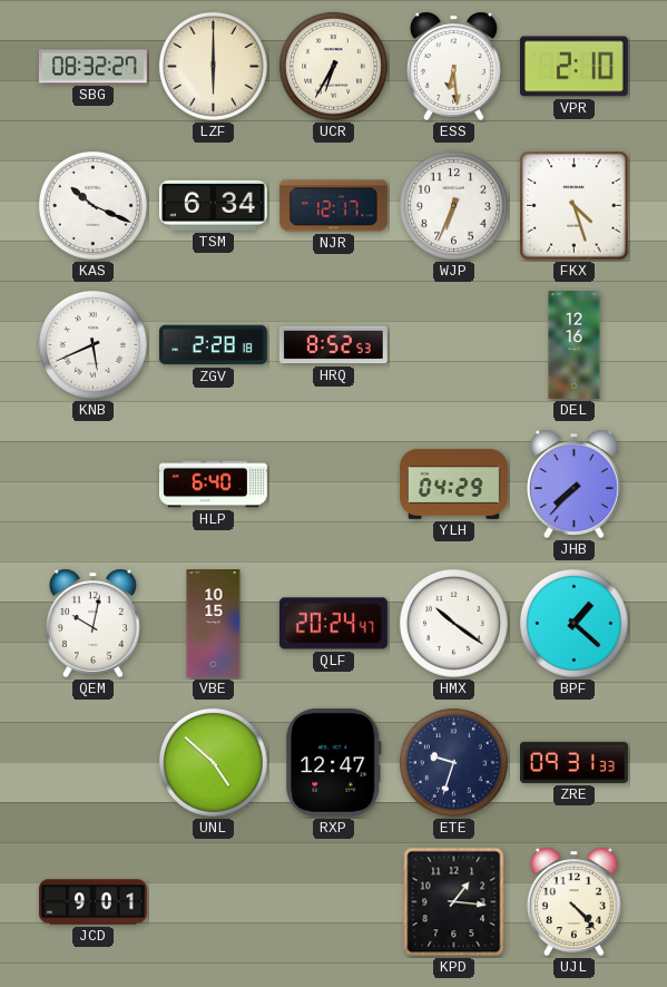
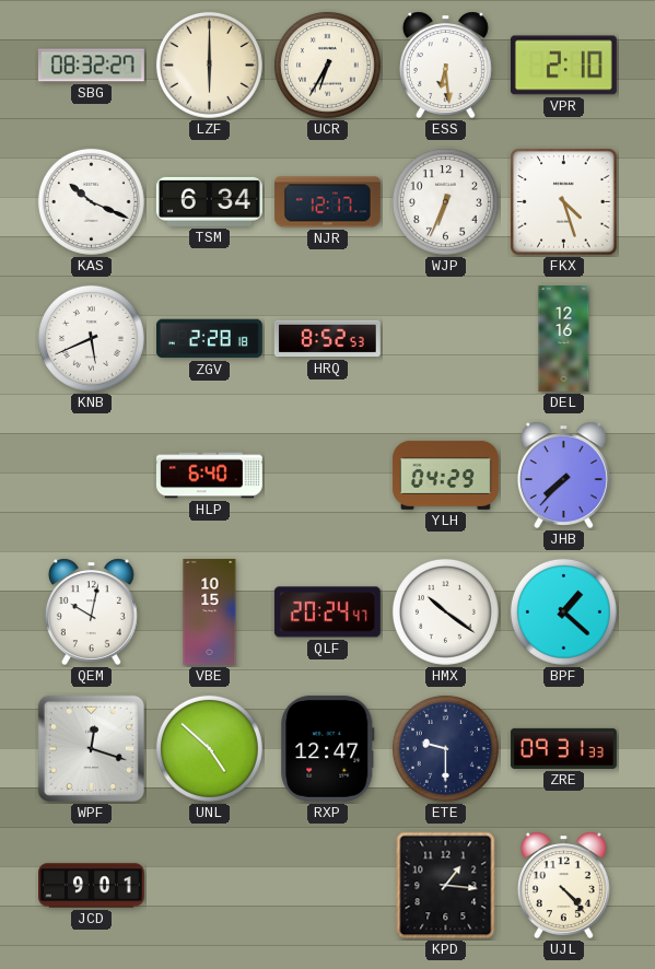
WPF: none -> 12:18 (91, 748)
ETE: 9:33 -> 9:30 (445, 748)
